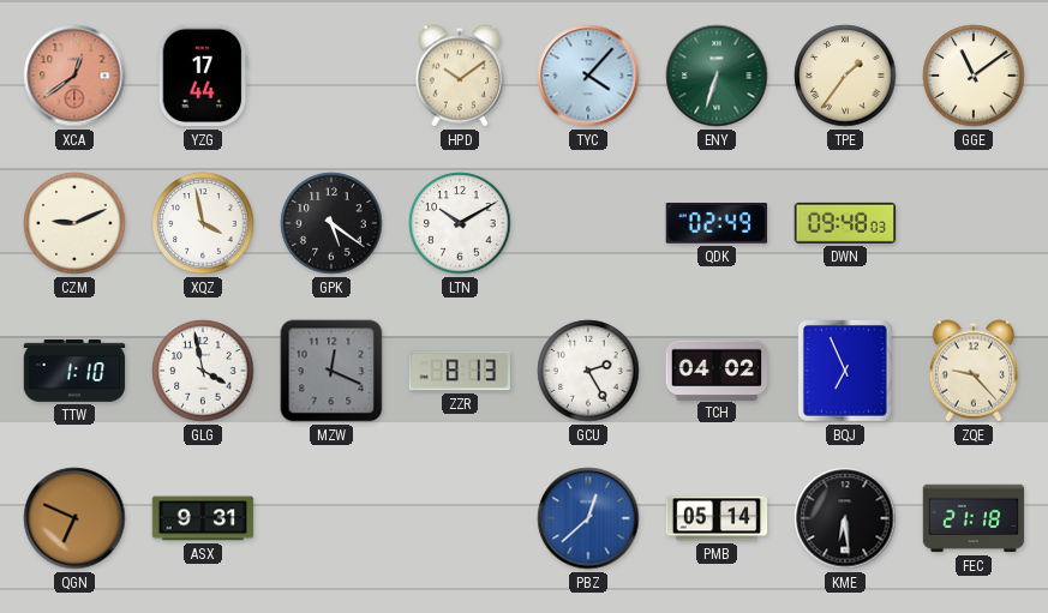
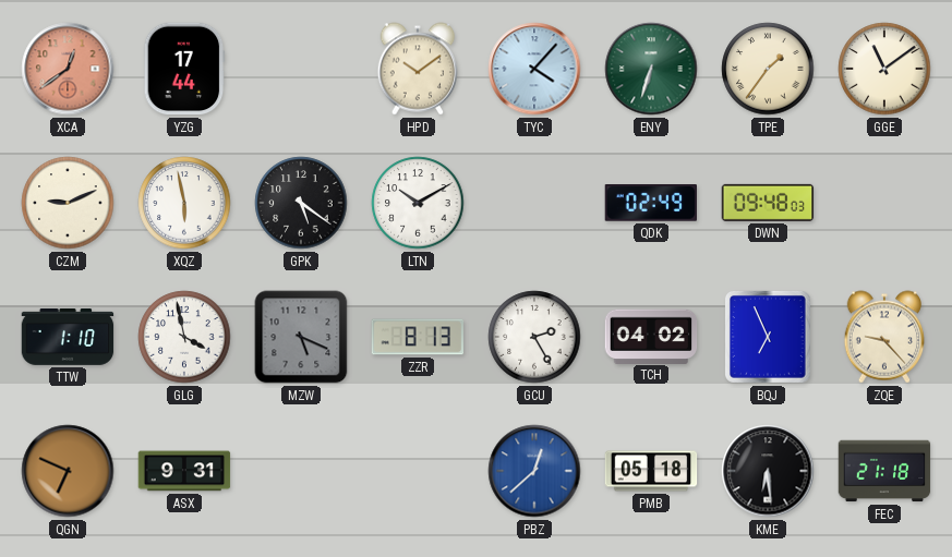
XQZ: 3:58 -> 5:58 (184, 203)
MZW: 12:19 -> 5:19 (301, 337)
PMB: 05:14 -> 05:18 (651, 471)
